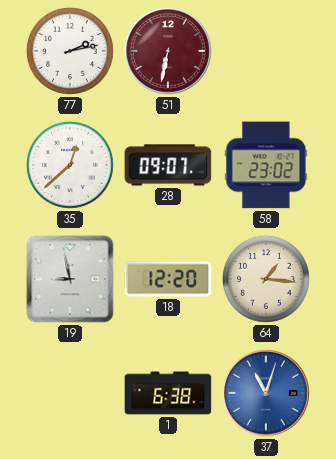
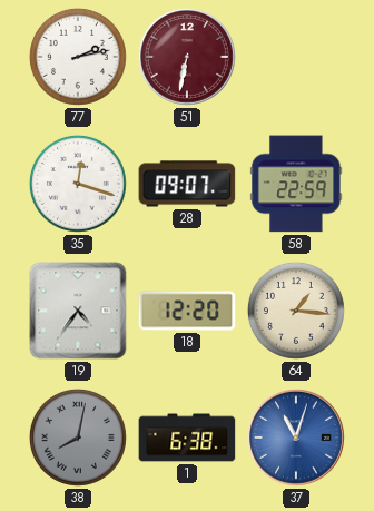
35: 12:38 -> 12:18 (78, 184)
58: 23:02 -> 22:59 (296, 184)
19: 8:58 -> 4:36 (78, 311)
38: none -> 8:02 (78, 438)
